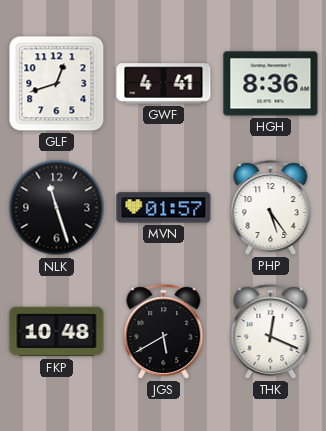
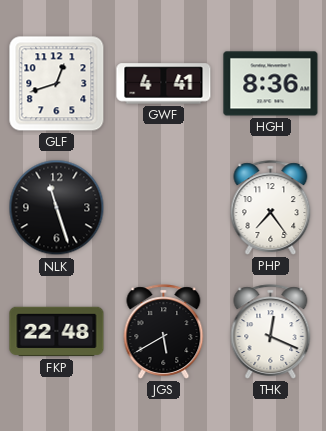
MVN: 01:57 -> none (164, 208)
PHP: 5:24 -> 7:24 (271, 208)
FKP: 10:48 -> 22:48 (57, 332)
